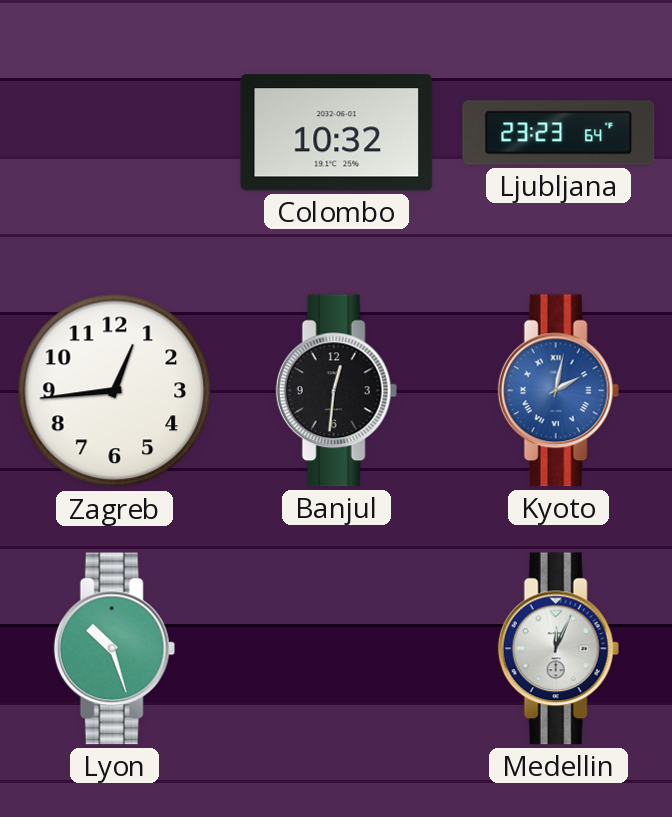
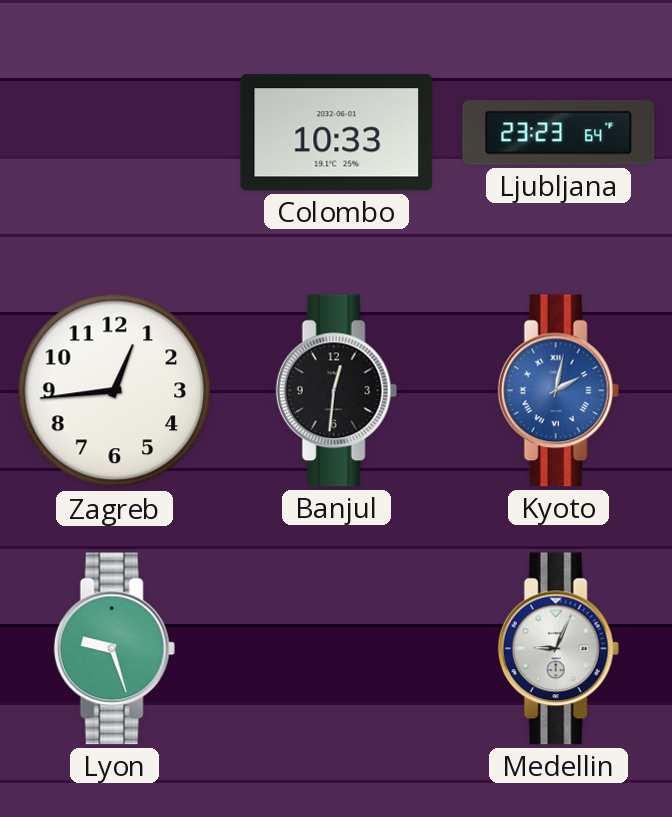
Colombo: 10:32 -> 10:33 (337, 133)
Lyon: 10:27 -> 9:27 (114, 649)
Medellin: 12:04 -> 9:04 (558, 649)
